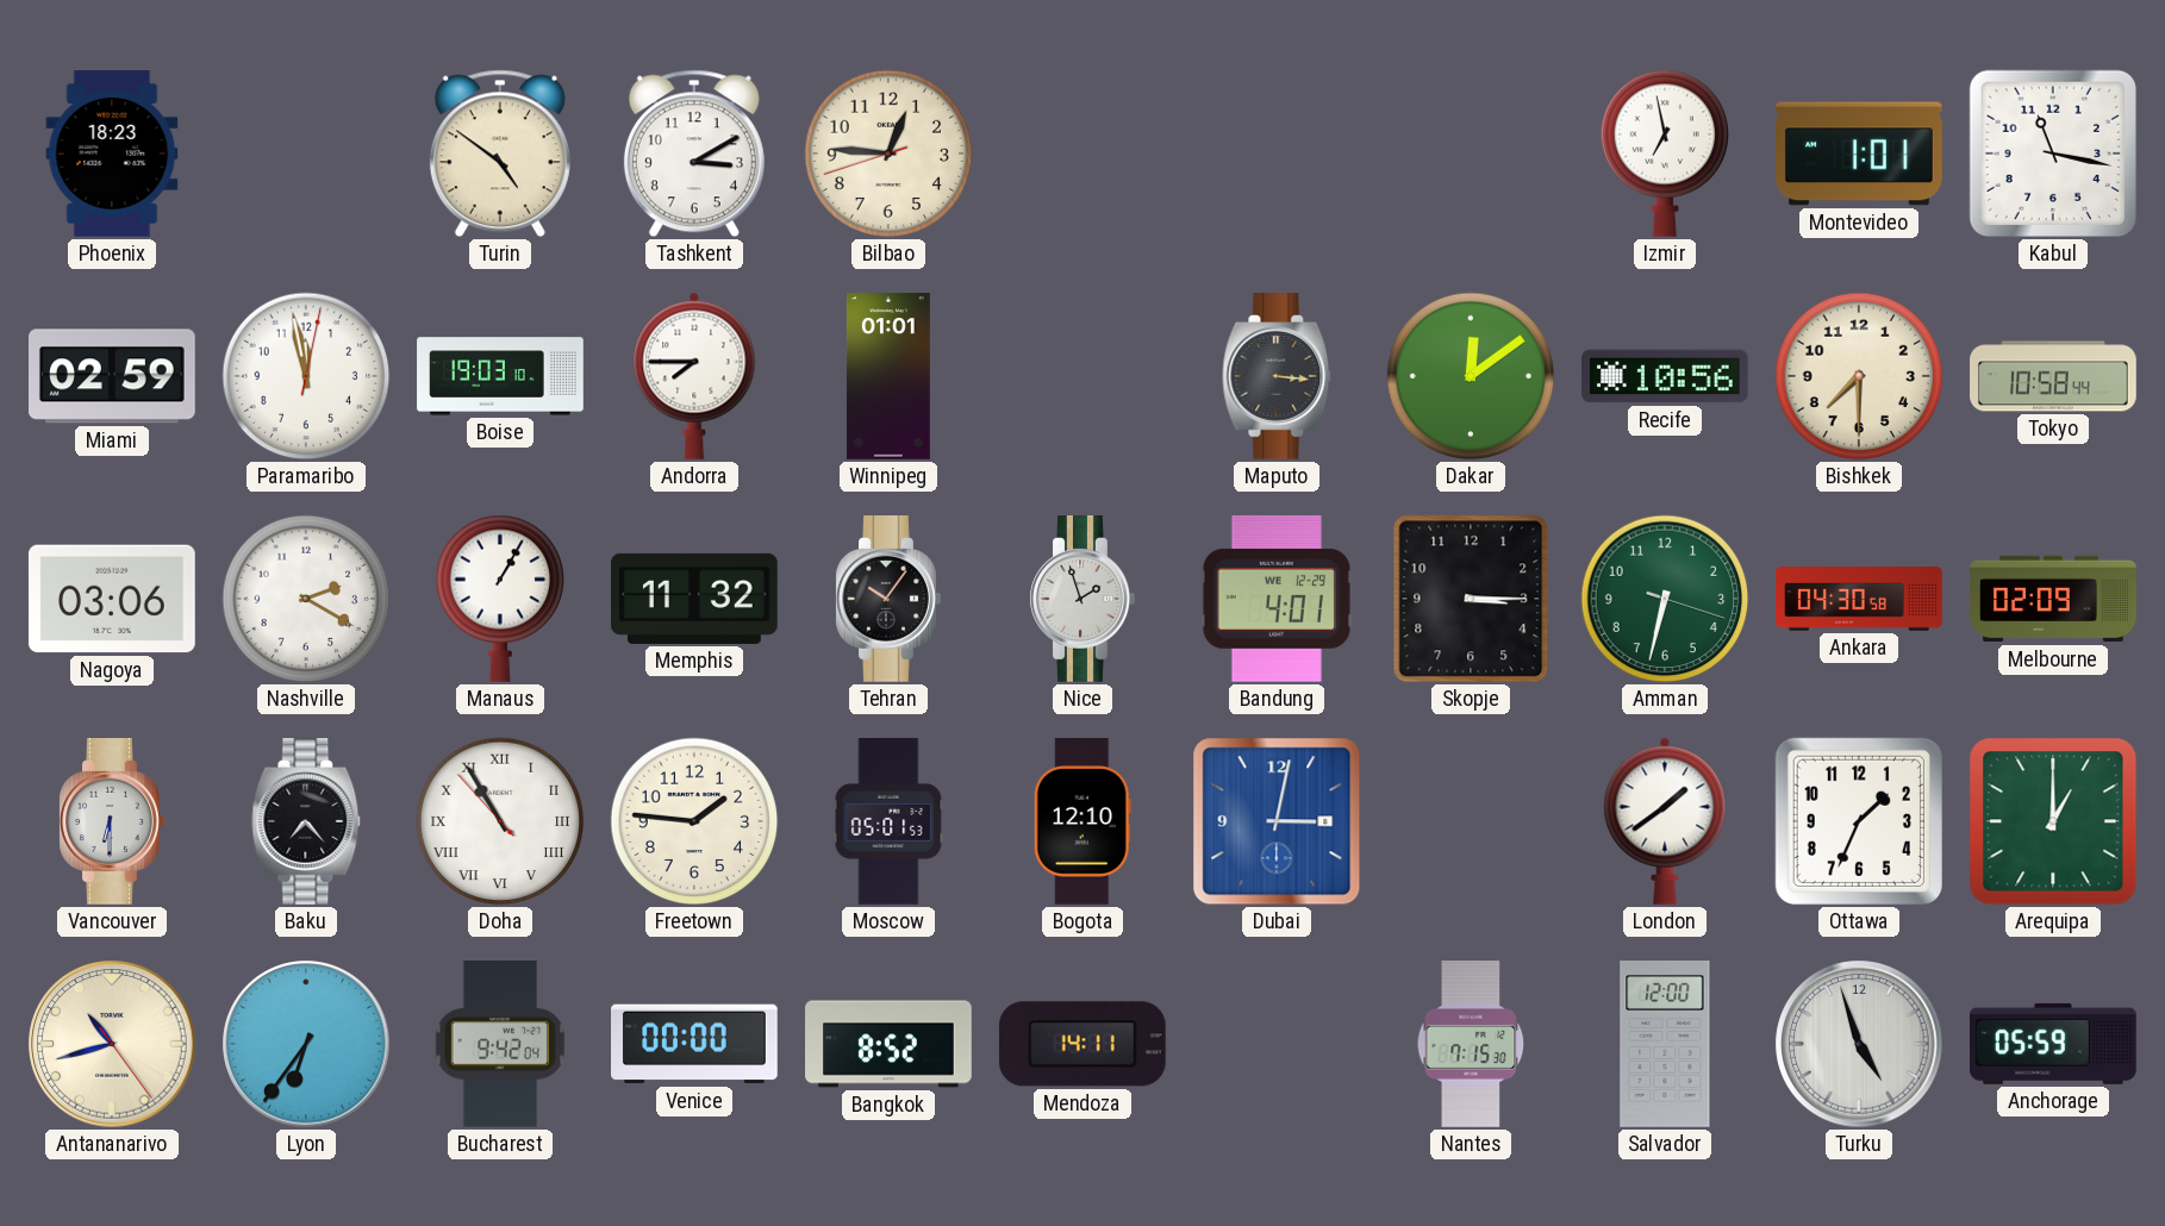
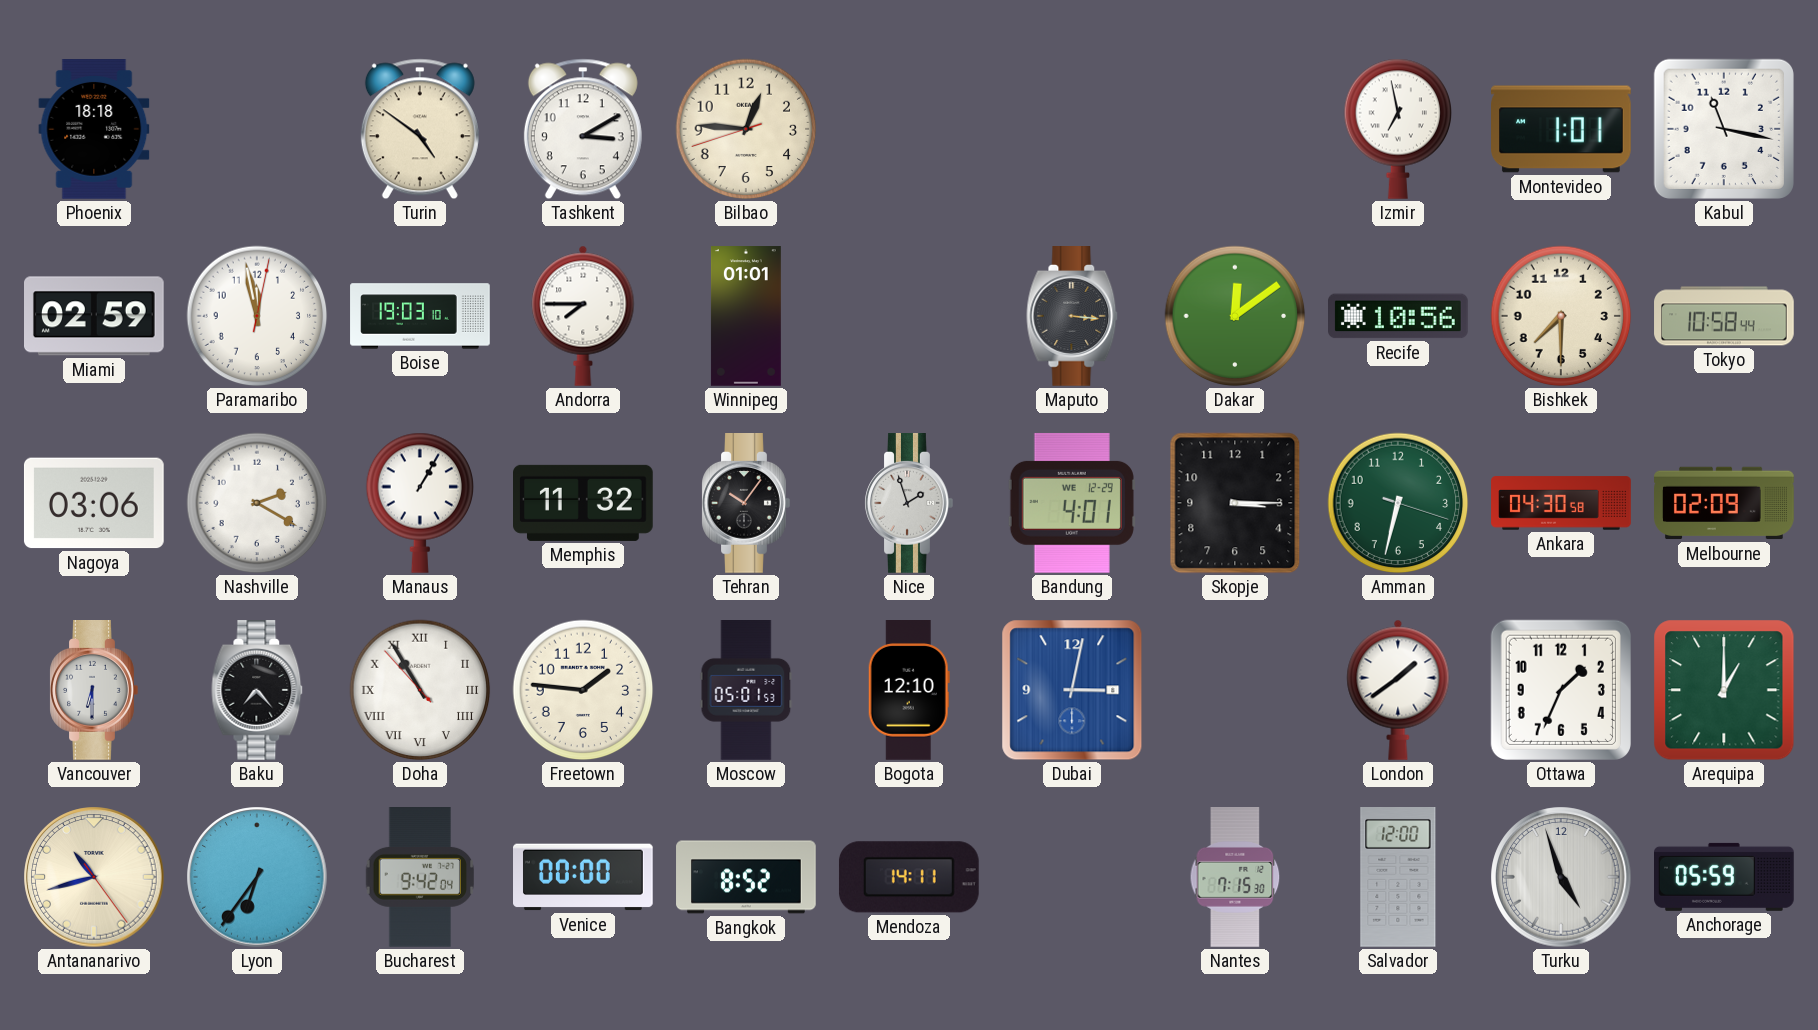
Phoenix: 18:23 -> 18:18 (94, 130)
